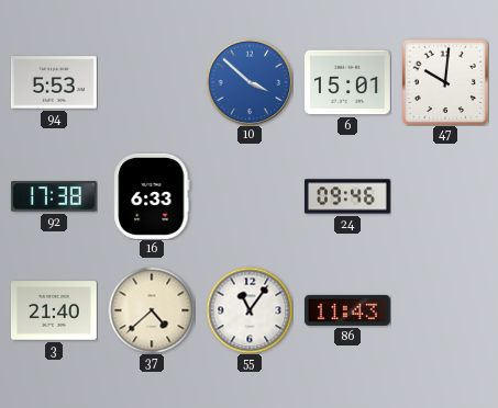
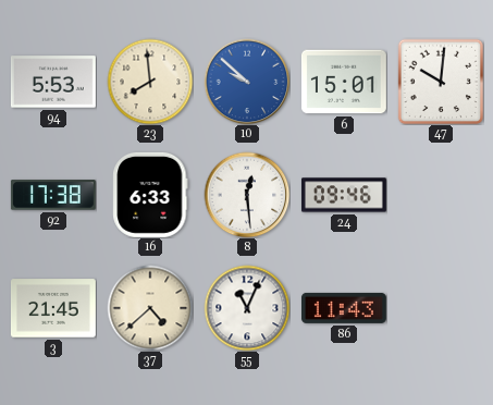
23: none -> 7:59 (150, 82)
10: 3:52 -> 9:52 (247, 82)
8: none -> 12:29 (247, 195)
3: 21:40 -> 21:45 (53, 308)
55: 11:06 -> 11:04 (247, 308)
